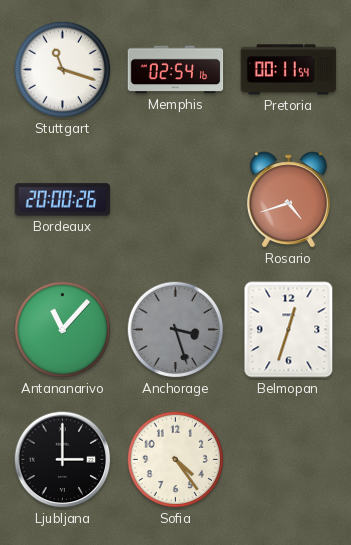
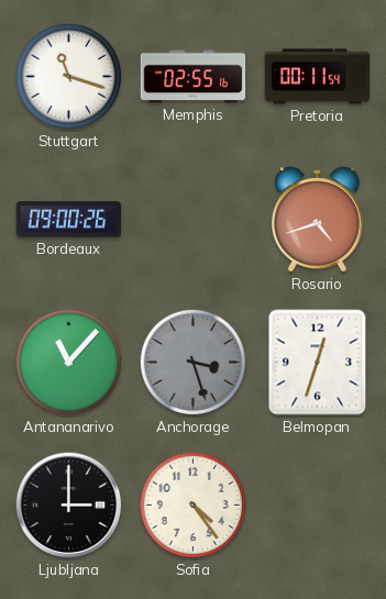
Memphis: 02:54 -> 02:55 (194, 77)
Bordeaux: 20:00 -> 09:00 (69, 220)
